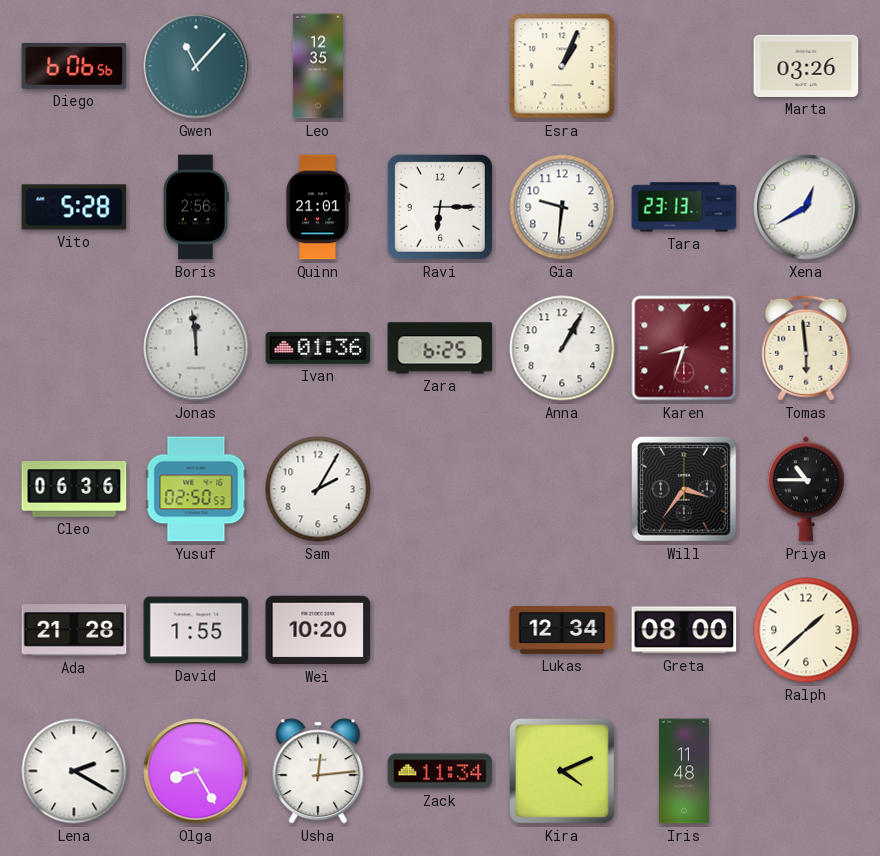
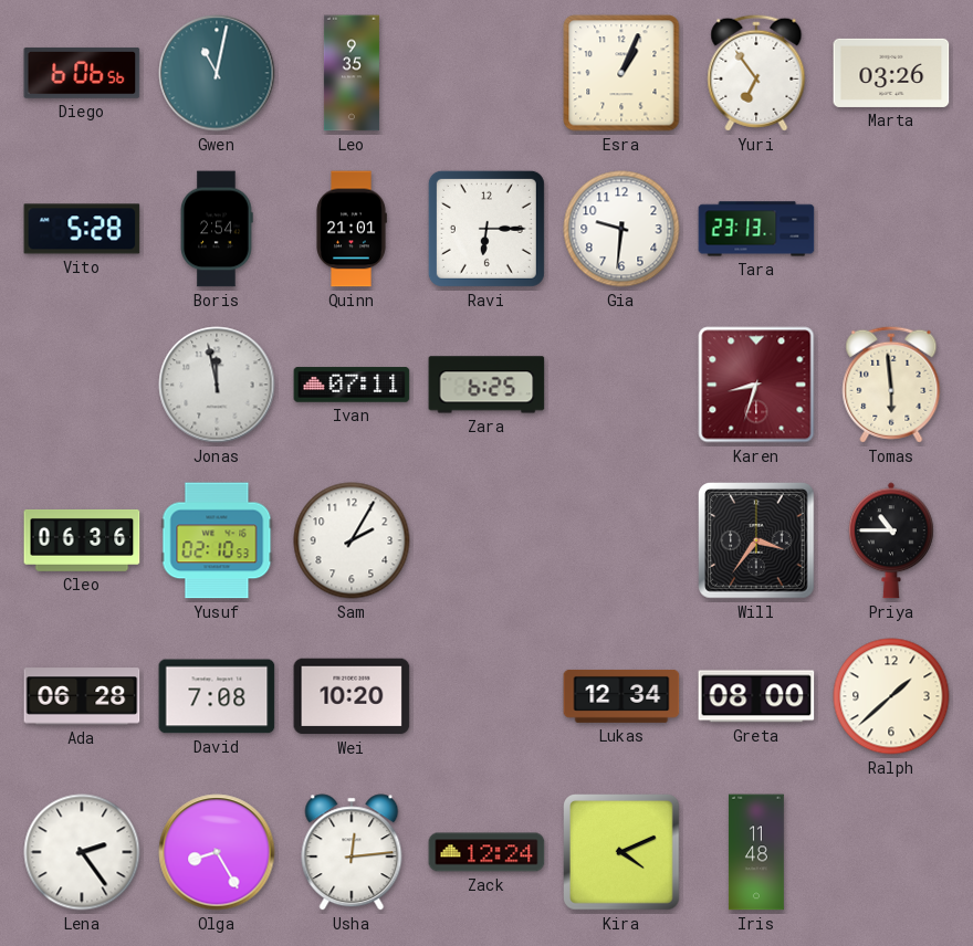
Gwen: 11:07 -> 11:02 (217, 73)
Leo: 12:35 -> 9:35 (352, 73)
Yuri: none -> 6:54 (756, 73)
Boris: 2:56 -> 2:54 (217, 229)
Xena: 12:40 -> none (806, 207)
Jonas: 11:59 -> 11:58 (217, 385)
Ivan: 01:36 -> 07:11 (352, 385)
Anna: 1:05 -> none (562, 348)
Yusuf: 02:50 -> 02:10 (217, 540)
Ada: 21:28 -> 06:28 (82, 696)
David: 1:55 -> 7:08 (217, 696)
Lena: 2:20 -> 2:24 (82, 852)
Zack: 11:34 -> 12:24 (486, 852)
